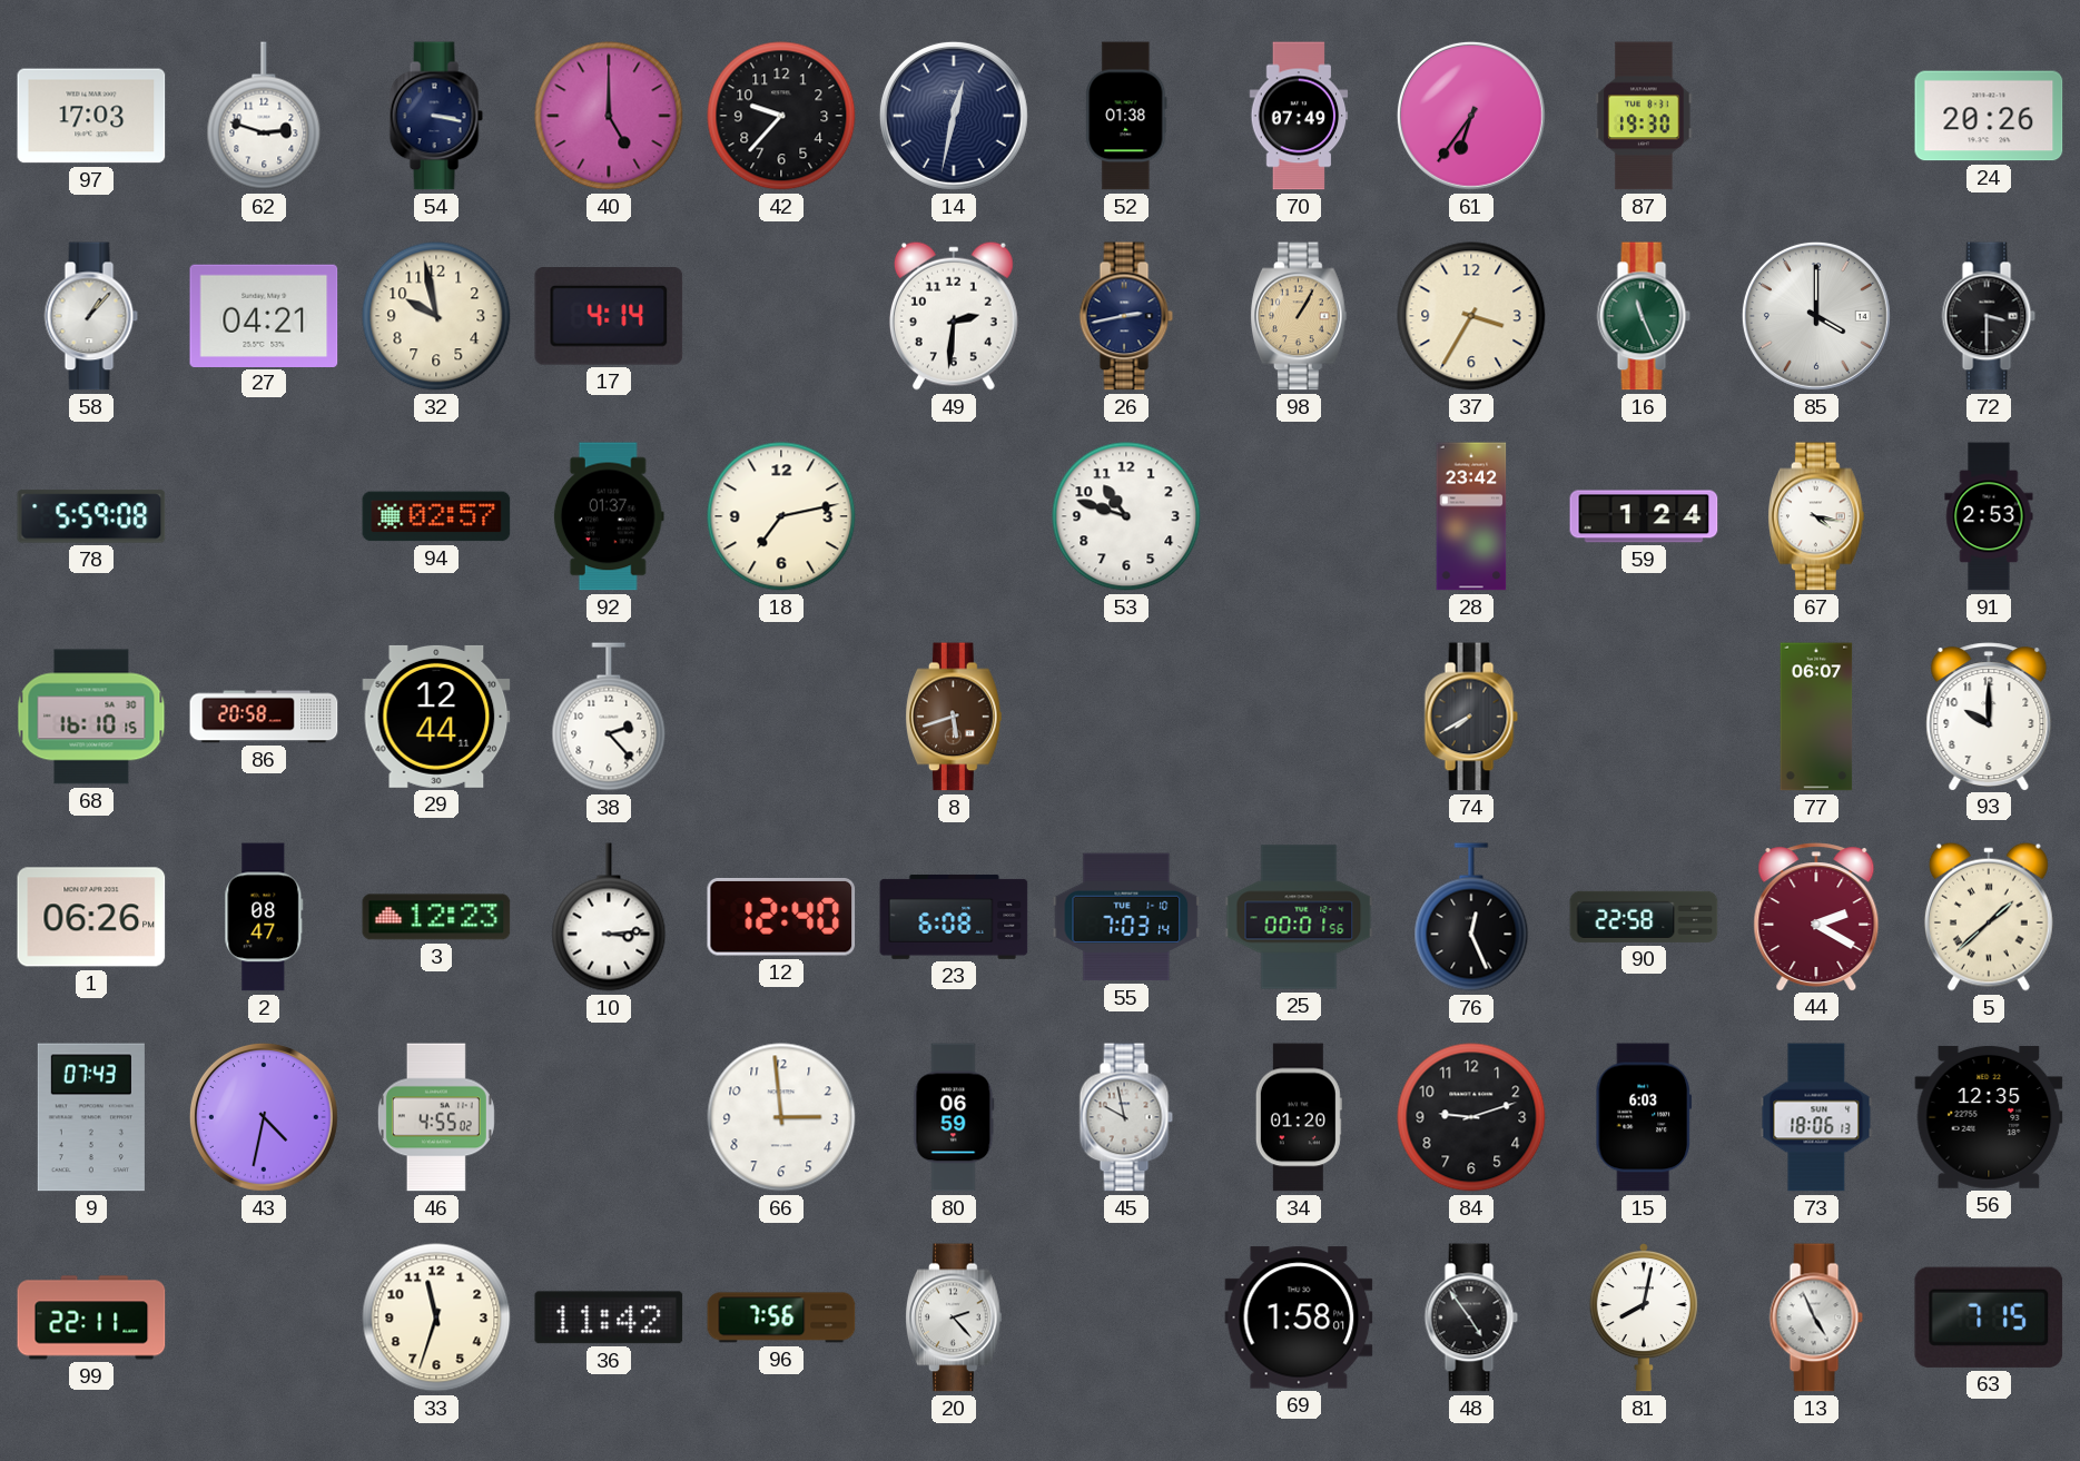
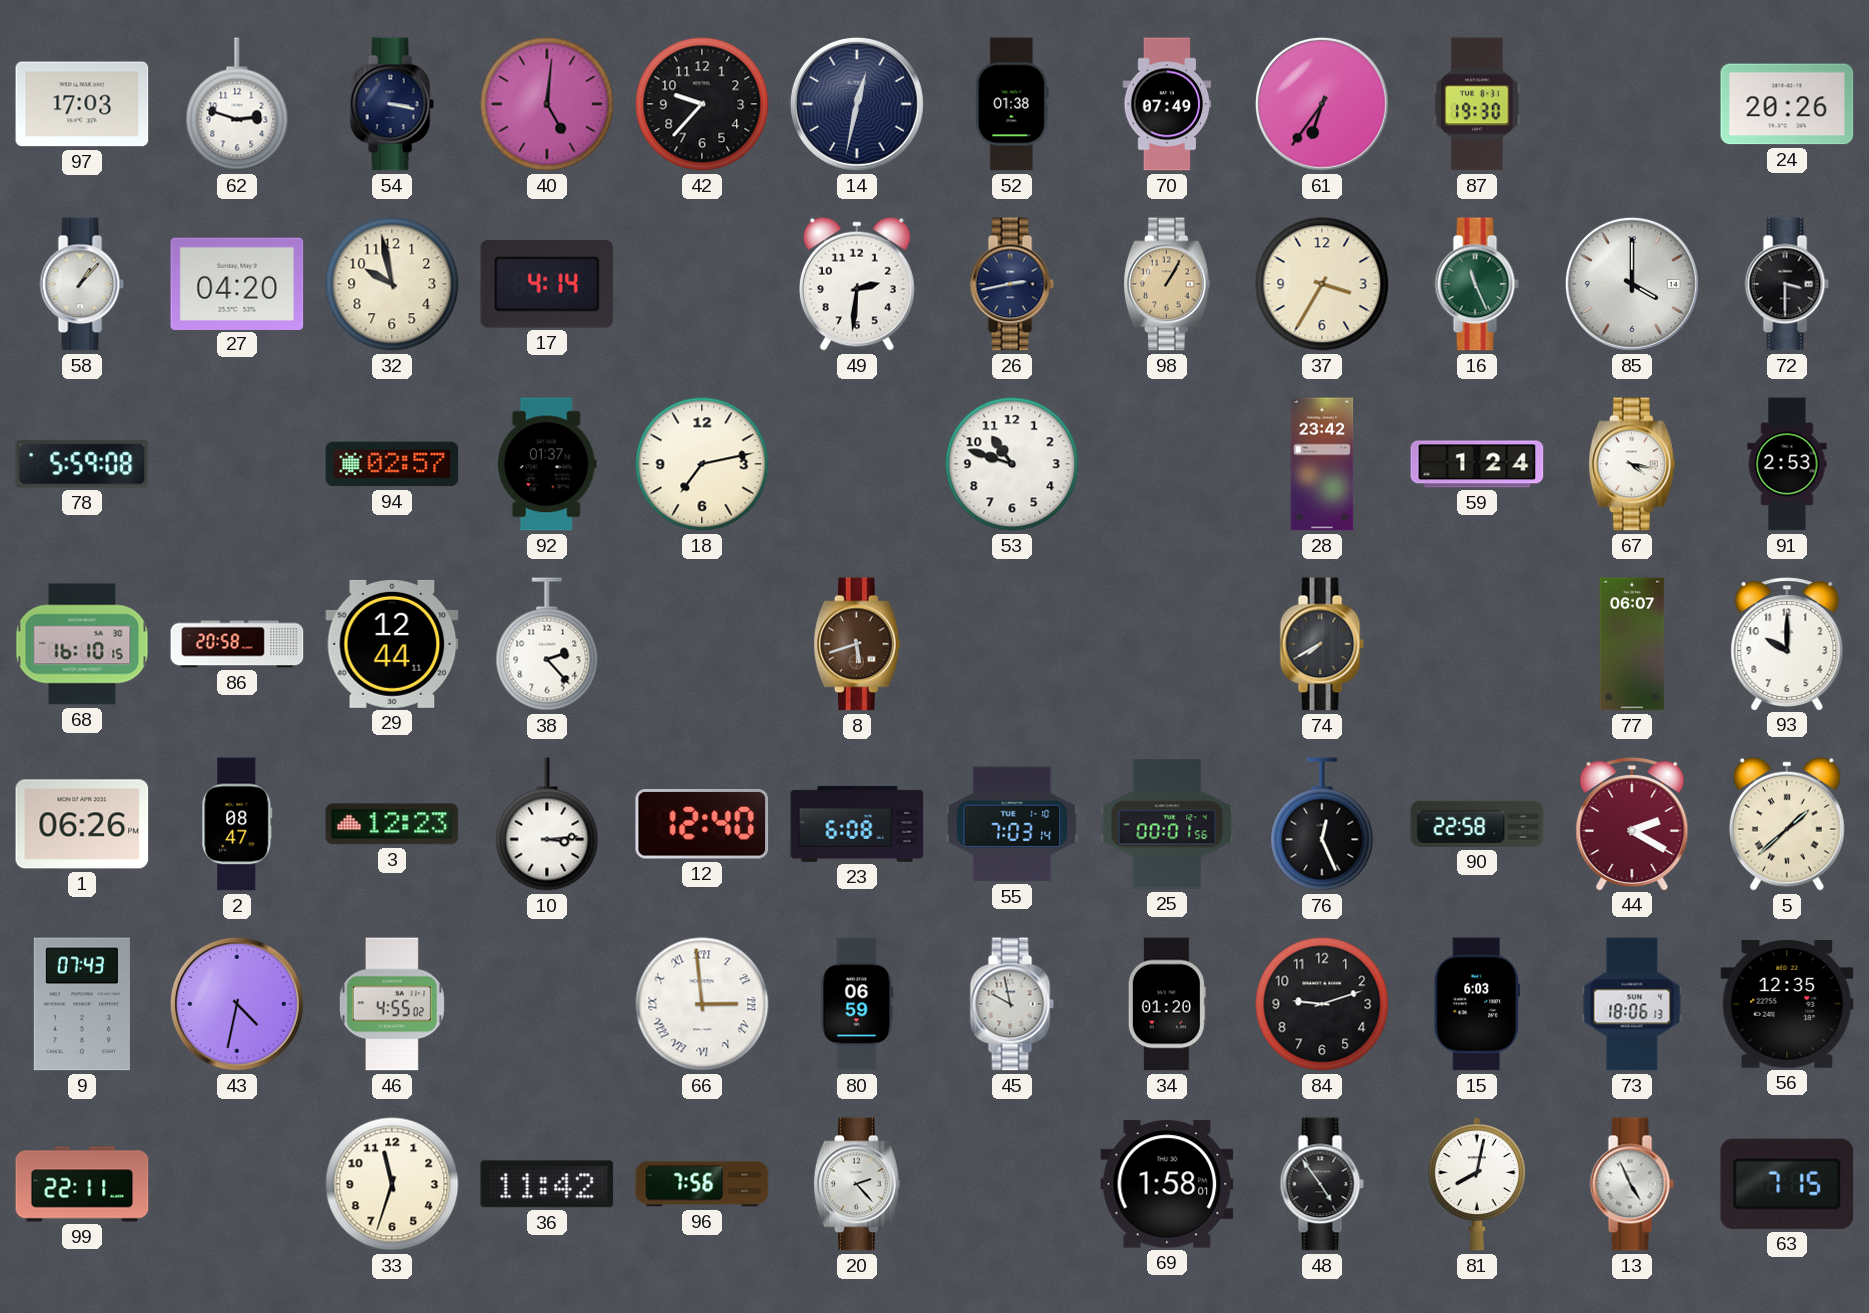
40: 5:00 -> 5:01 (547, 104)
27: 04:21 -> 04:20 (237, 283)
66 numerals: Arabic -> Roman (702, 1004)
